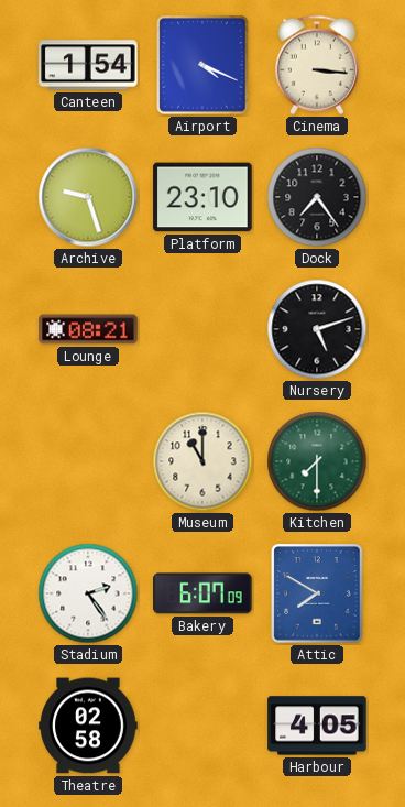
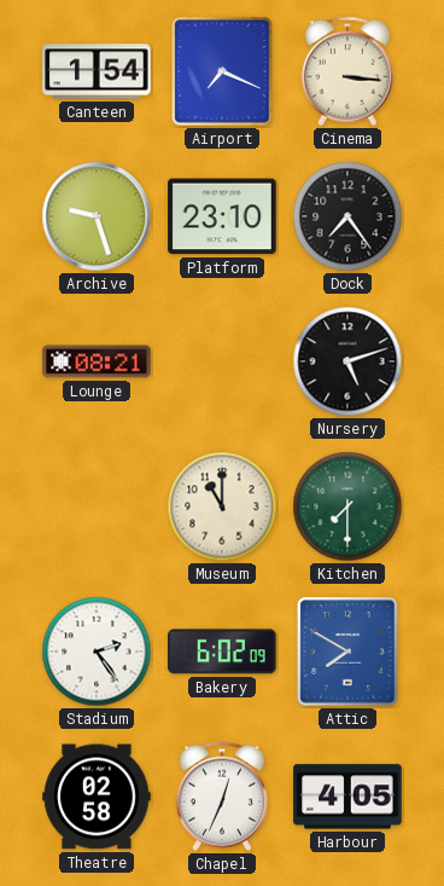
Airport: 4:19 -> 7:19 (222, 71)
Bakery: 6:07 -> 6:02 (222, 652)
Chapel: none -> 12:34 (222, 797)
